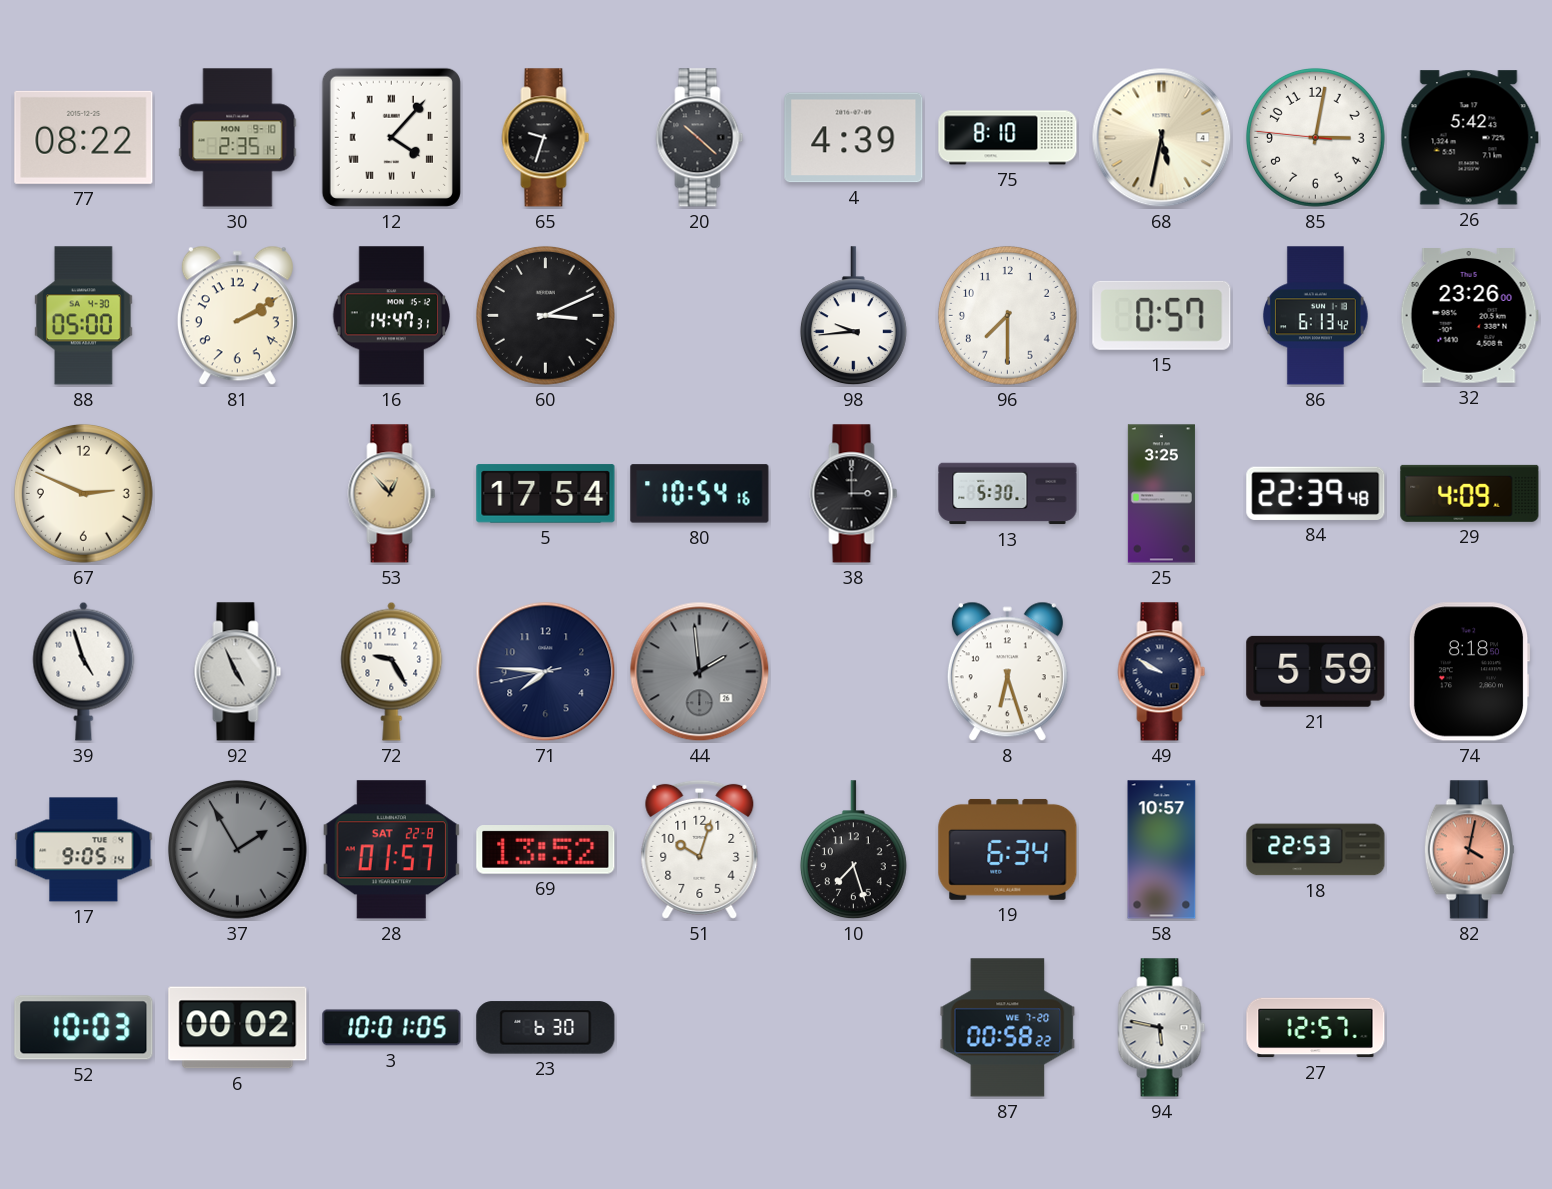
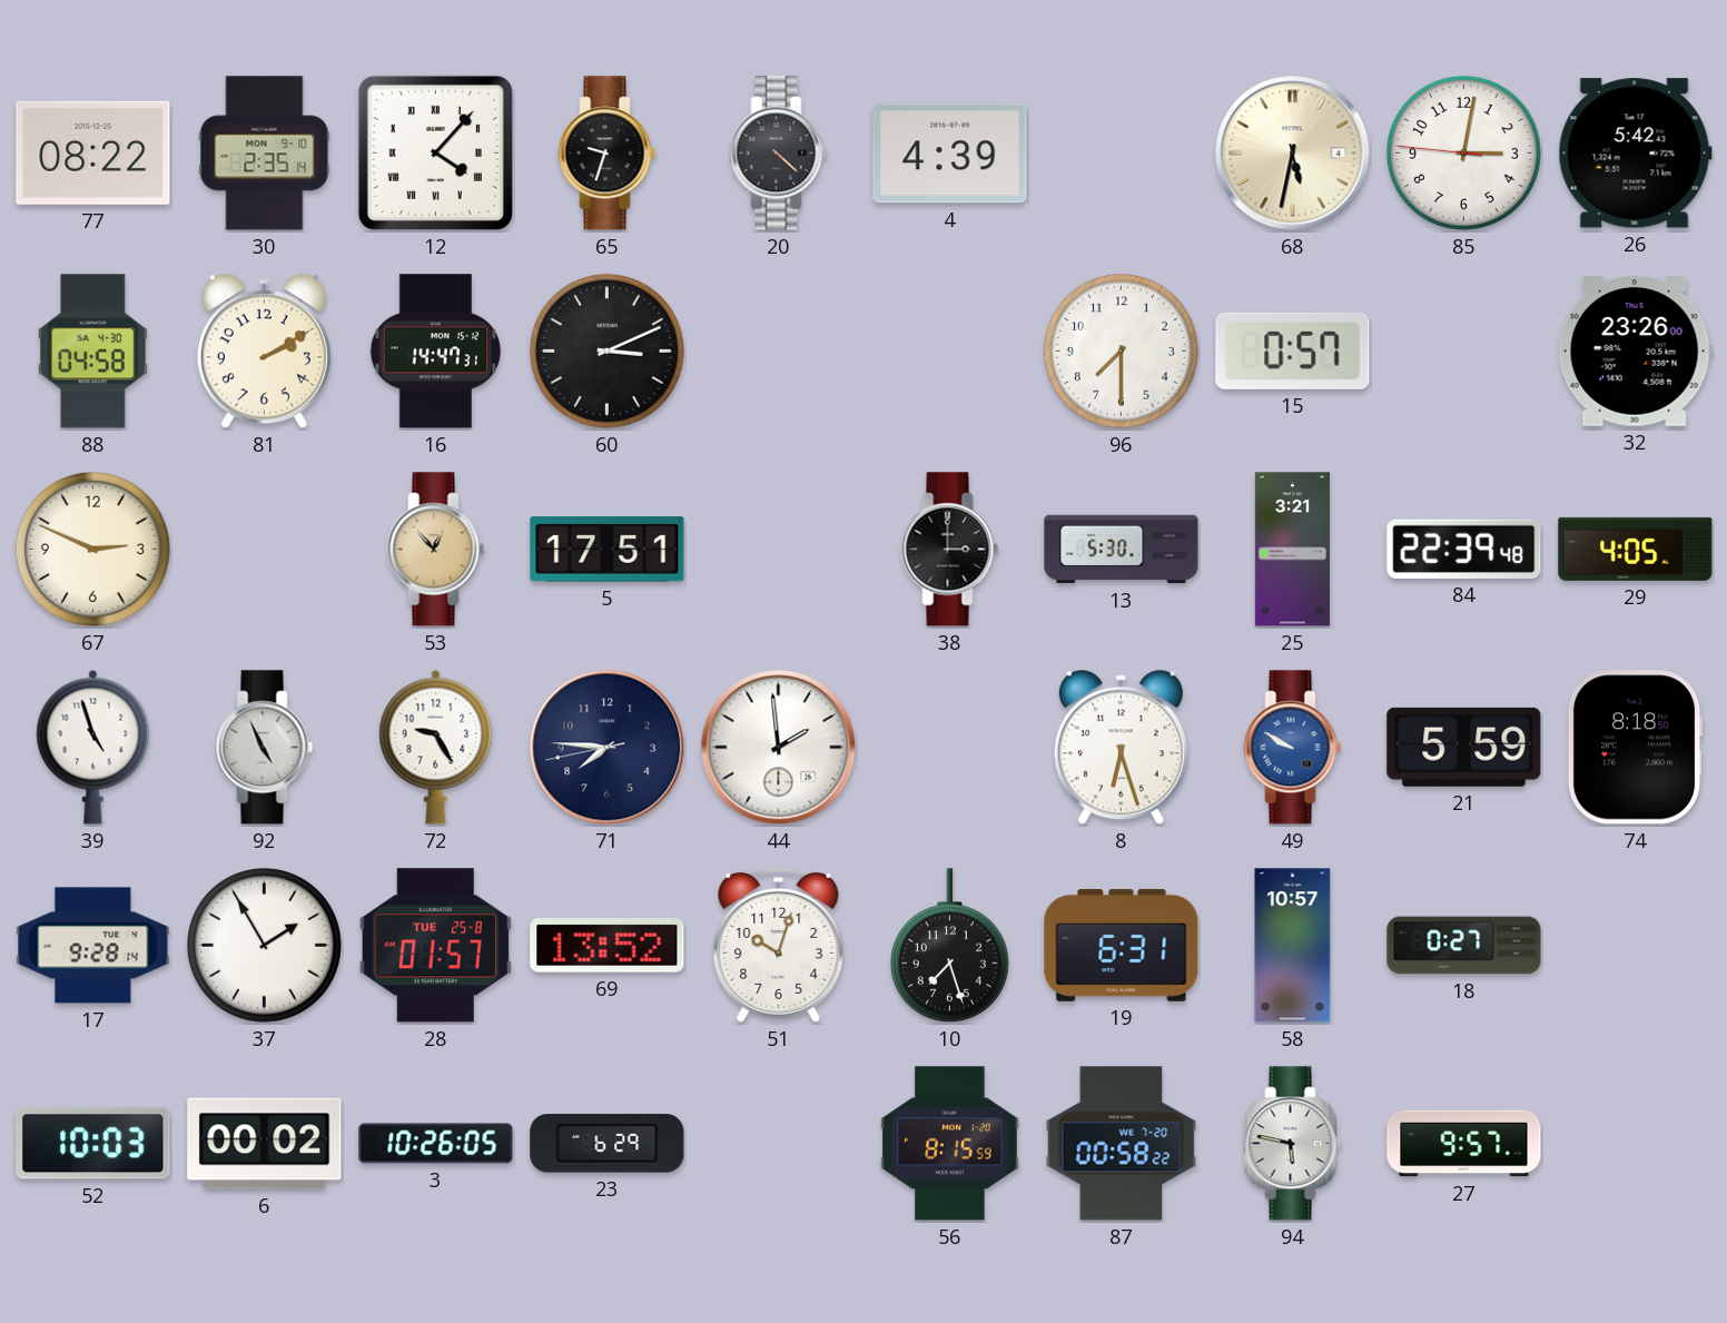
20: 10:22 -> 4:22 (779, 154)
75: 8:10 -> none (1008, 138)
88: 05:00 -> 04:58 (93, 352)
98: 9:44 -> none (853, 316)
86: 6:13 -> none (1315, 316)
5: 17:54 -> 17:51 (608, 550)
80: 10:54 -> none (700, 494)
25: 3:25 -> 3:21 (1292, 550)
29: 4:09 -> 4:05 (1636, 549)
44 dial: grey -> white (779, 748)
49 dial: navy -> blue (1293, 748)
17: 9:05 -> 9:28 (93, 946)
37 dial: grey -> white (264, 945)
28 date: SAT 22-8 -> TUE 25-8 (435, 946)
19: 6:34 -> 6:31 (1122, 945)
18: 22:53 -> 0:27 (1464, 946)
82: 4:02 -> none (1469, 850)
3: 10:01 -> 10:26 (436, 1144)
23: 6:30 -> 6:29 (608, 1144)
56: none -> 8:15 (950, 1144)
27: 12:57 -> 9:57 (1464, 1144)
